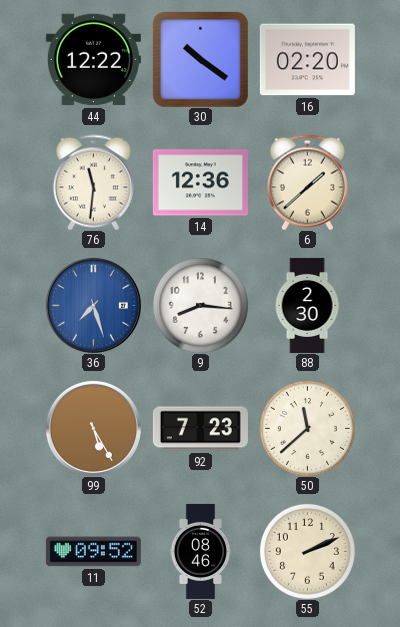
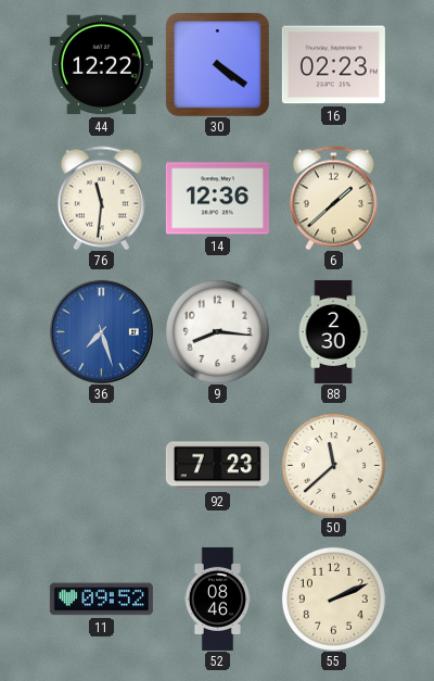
30: 10:21 -> 4:21 (217, 64)
16: 02:20 -> 02:23 (333, 65)
99: 5:25 -> none (93, 428)
